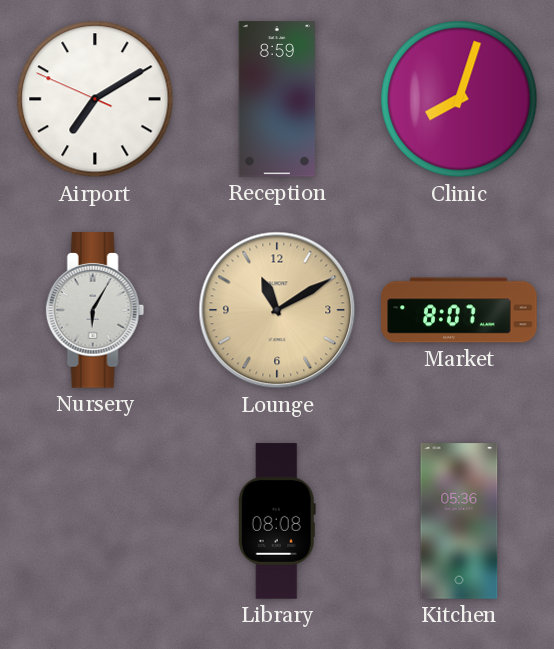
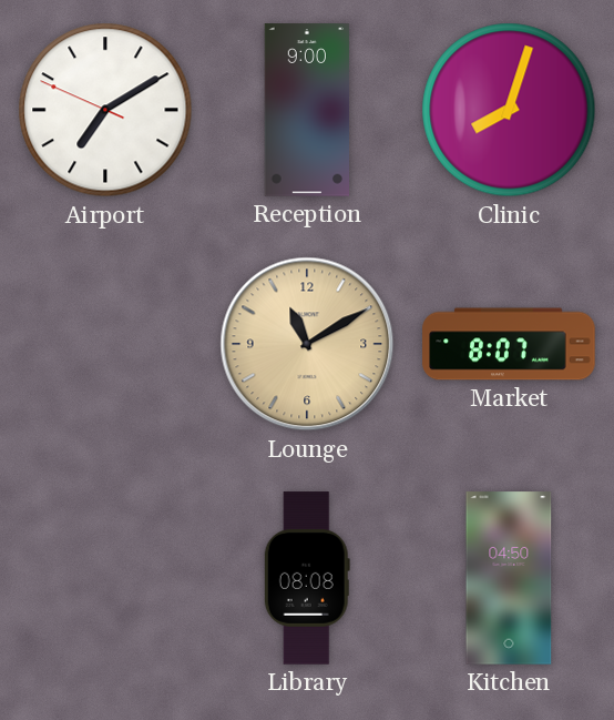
Reception: 8:59 -> 9:00 (307, 110)
Nursery: 6:05 -> none (95, 310)
Kitchen: 05:36 -> 04:50 (509, 578)
